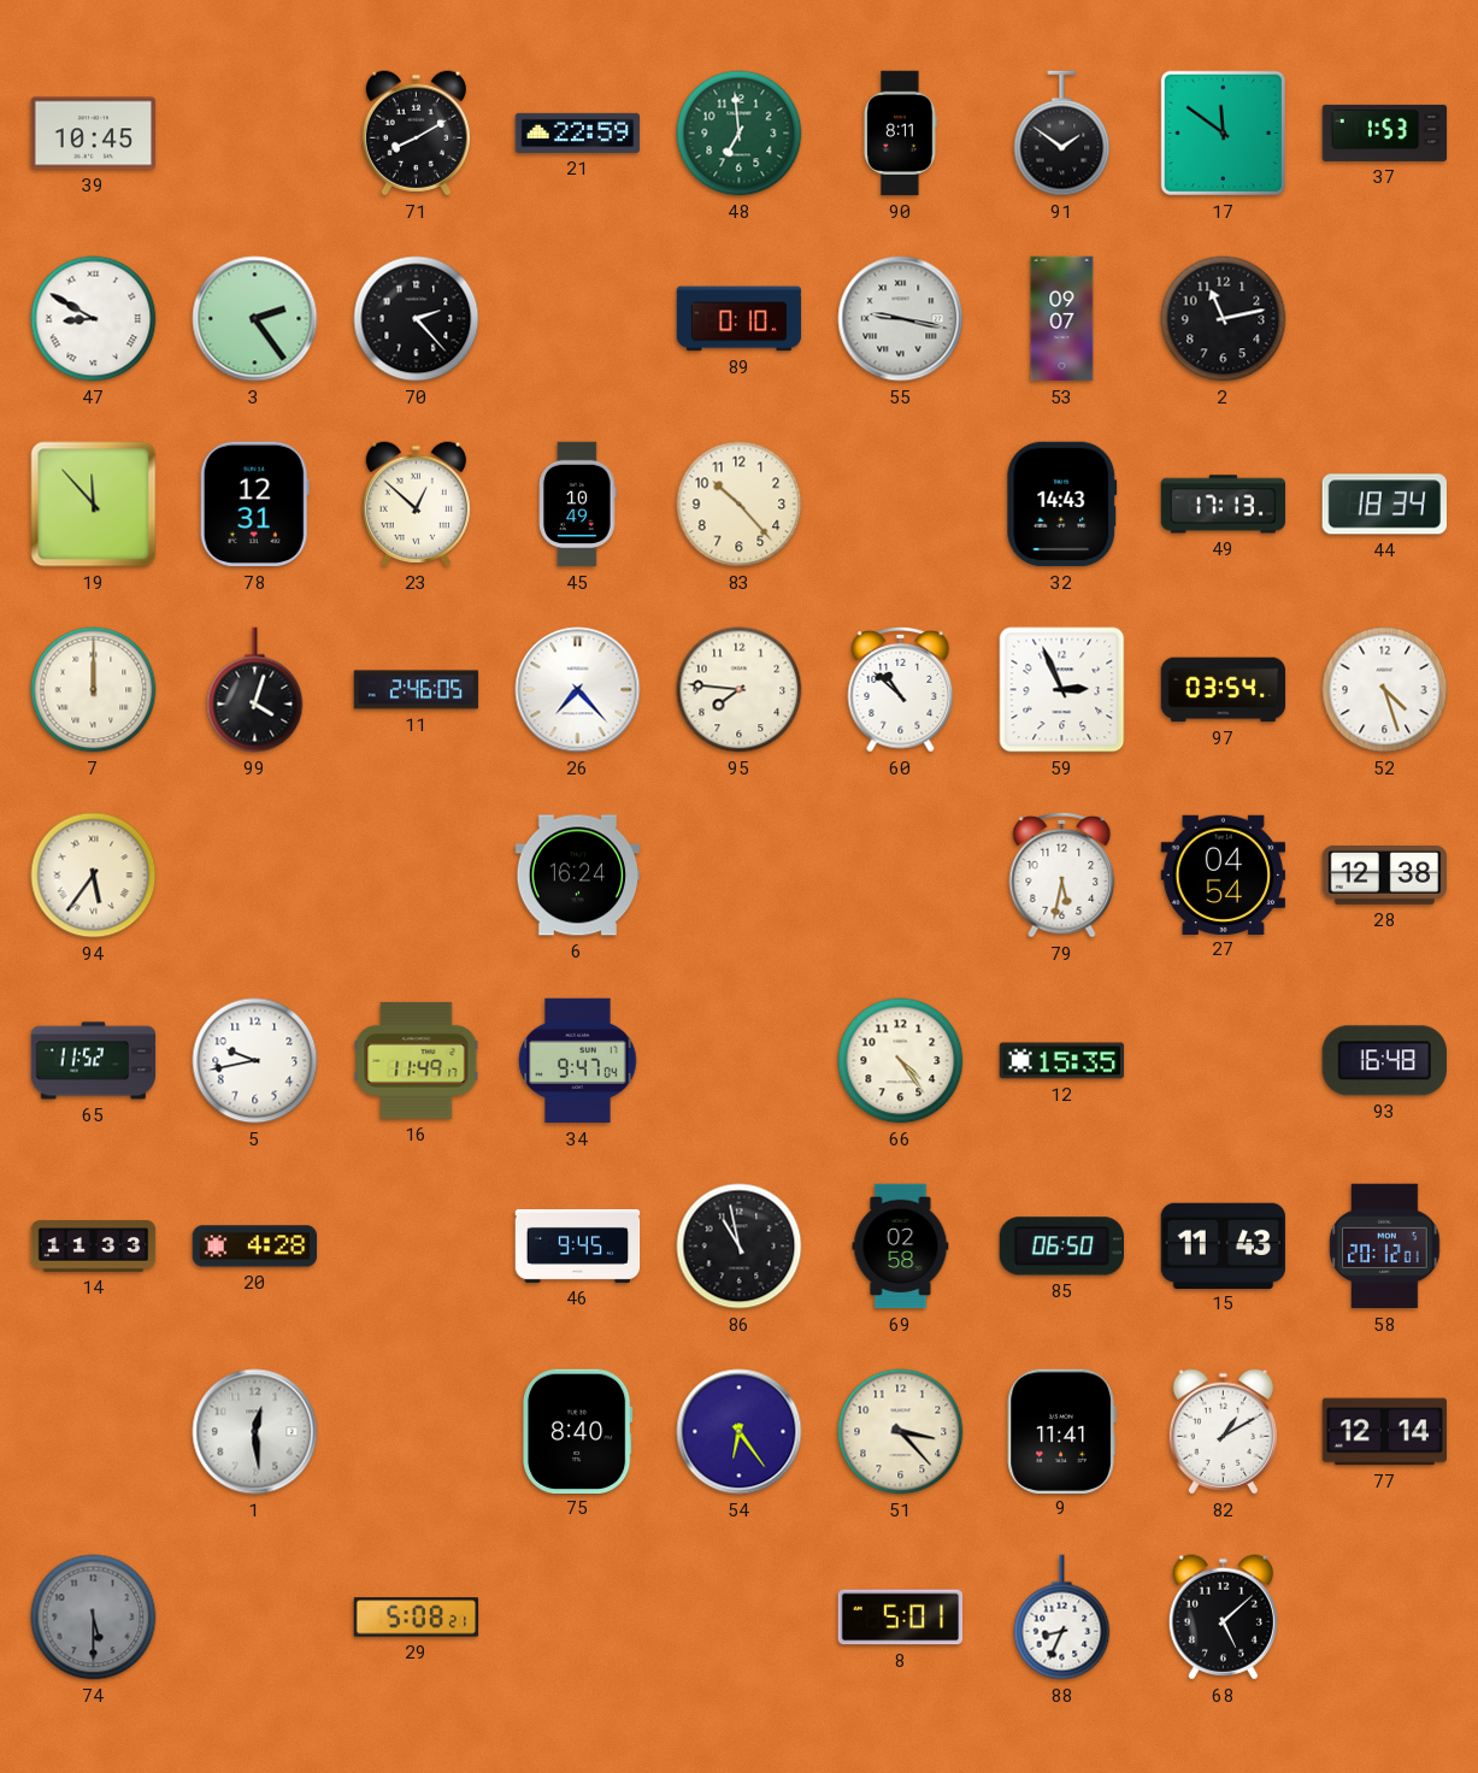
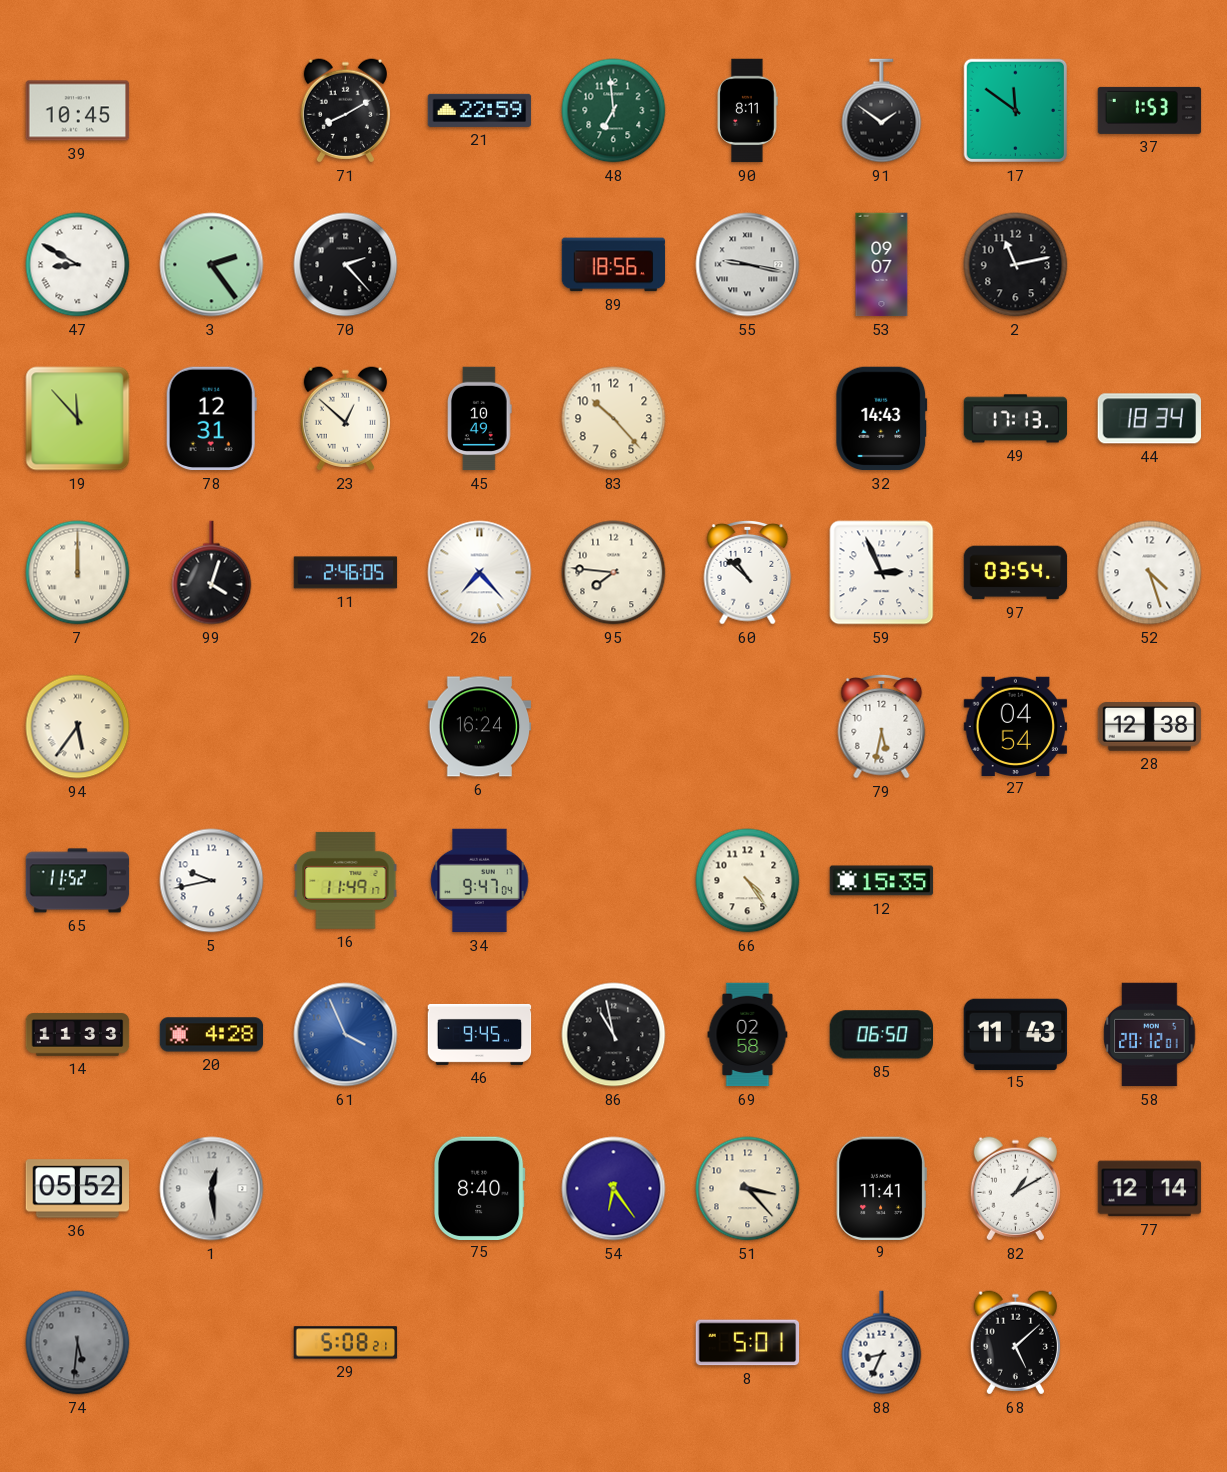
89: 0:10 -> 18:56 (614, 265)
93: 16:48 -> none (1384, 1061)
61: none -> 3:56 (346, 1035)
36: none -> 05:52 (78, 1189)
74: 5:30 -> 5:31 (78, 1343)
